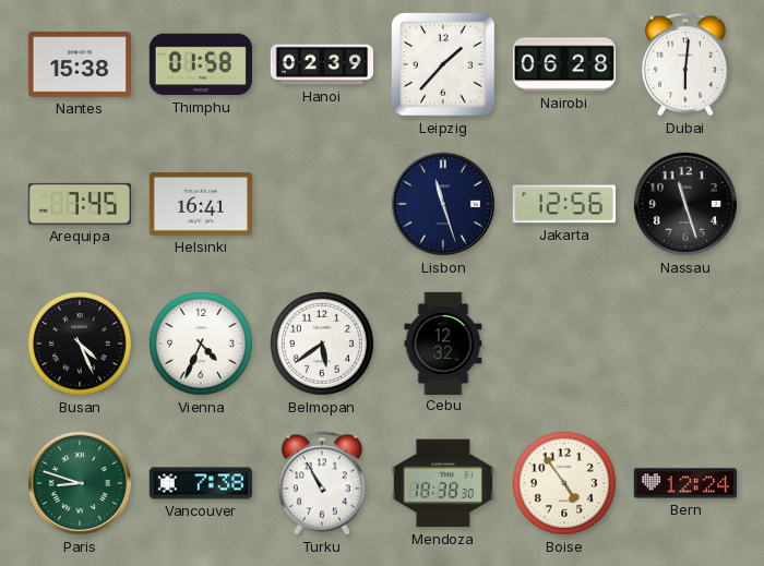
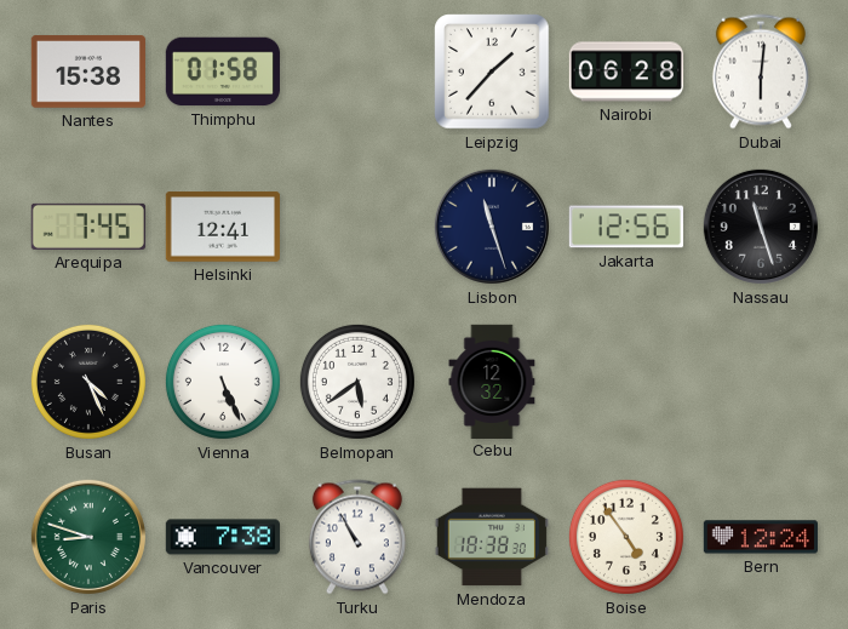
Hanoi: 02:39 -> none (321, 64)
Helsinki: 16:41 -> 12:41 (223, 227)
Vienna: 4:34 -> 5:26 (223, 382)
